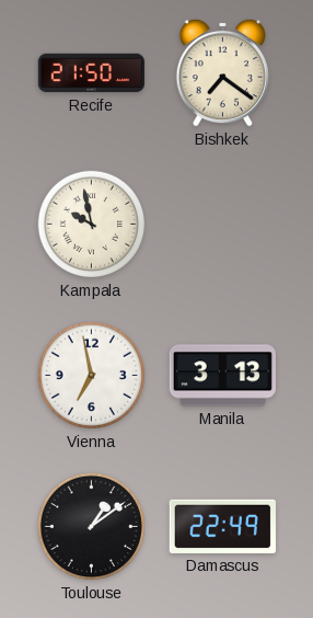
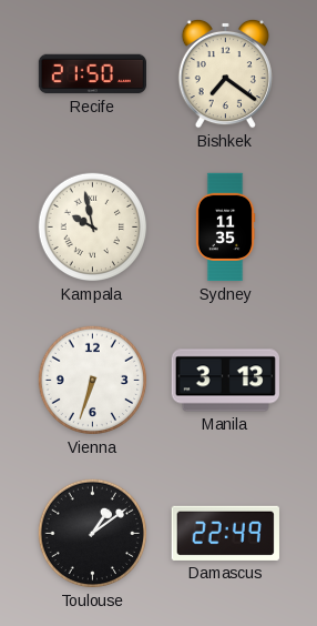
Sydney: none -> 11:35 (225, 228)
Vienna: 6:58 -> 6:33 (93, 381)
